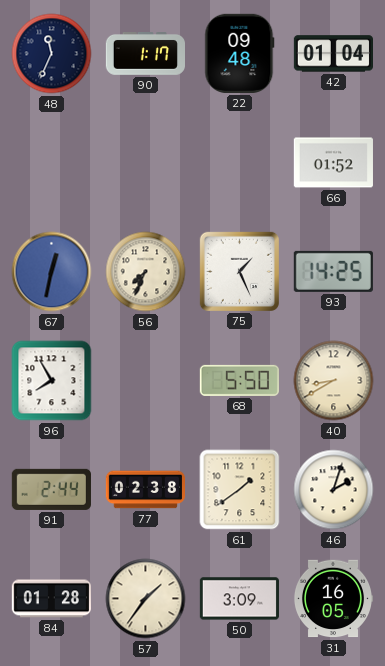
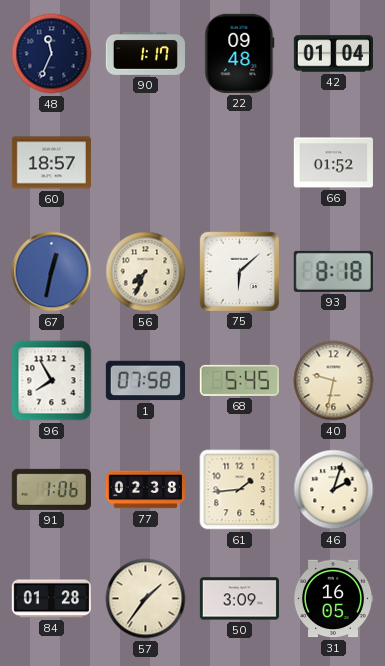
60: none -> 18:57 (51, 163)
75: 1:26 -> 6:08 (239, 271)
93: 14:25 -> 8:18 (333, 271)
1: none -> 07:58 (145, 381)
68: 5:50 -> 5:45 (239, 380)
40: 8:40 -> 9:32 (334, 381)
91: 2:44 -> 1:06 (51, 489)
61: 1:39 -> 1:44 (240, 490)
